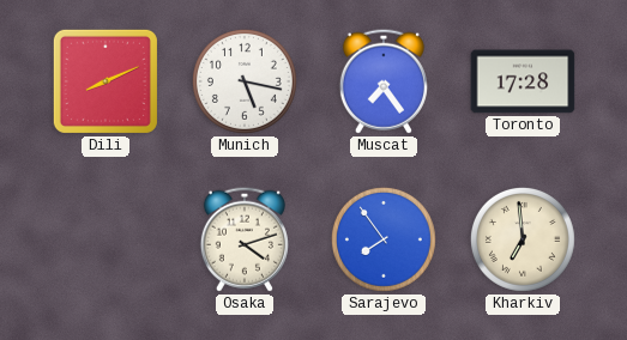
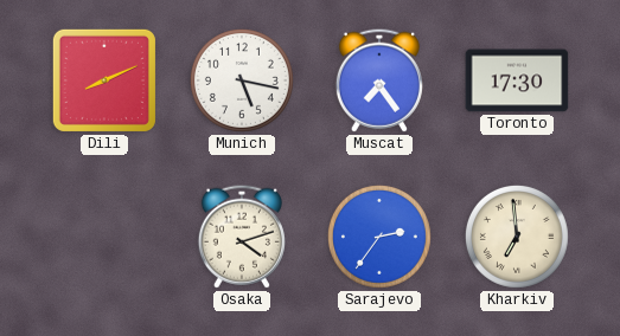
Toronto: 17:28 -> 17:30 (517, 80)
Sarajevo: 7:54 -> 2:36 (379, 237)
